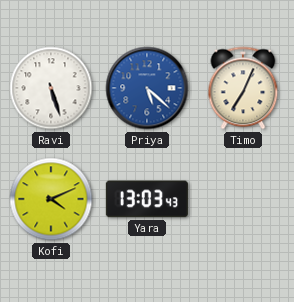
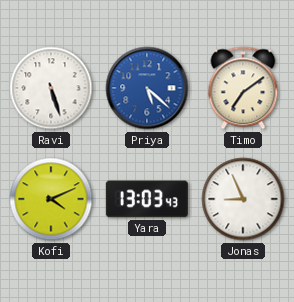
Timo: 7:04 -> 7:09 (243, 88)
Jonas: none -> 8:56 (243, 199)
